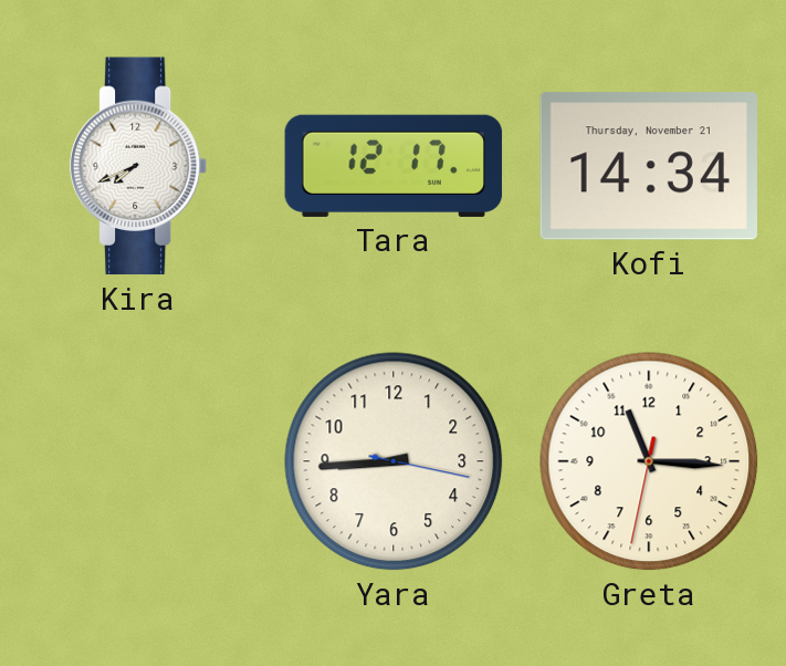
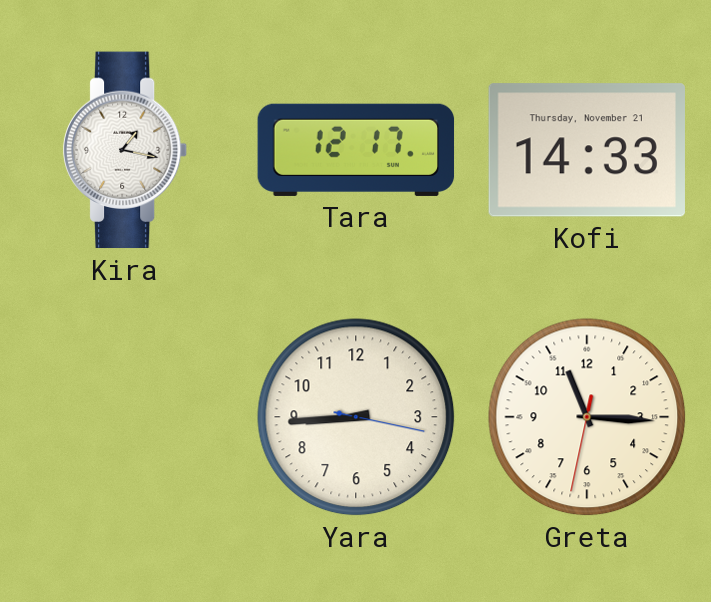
Kira: 7:41 -> 1:17 (126, 150)
Kofi: 14:34 -> 14:33 (587, 150)
